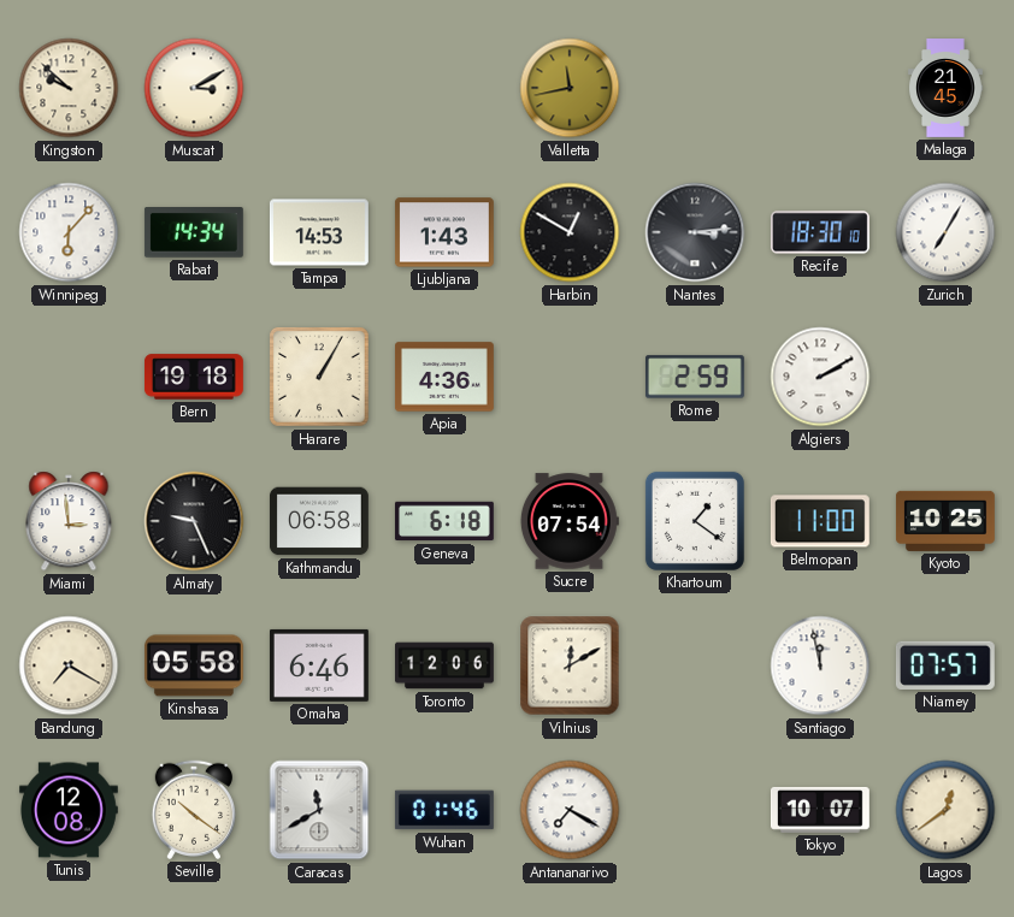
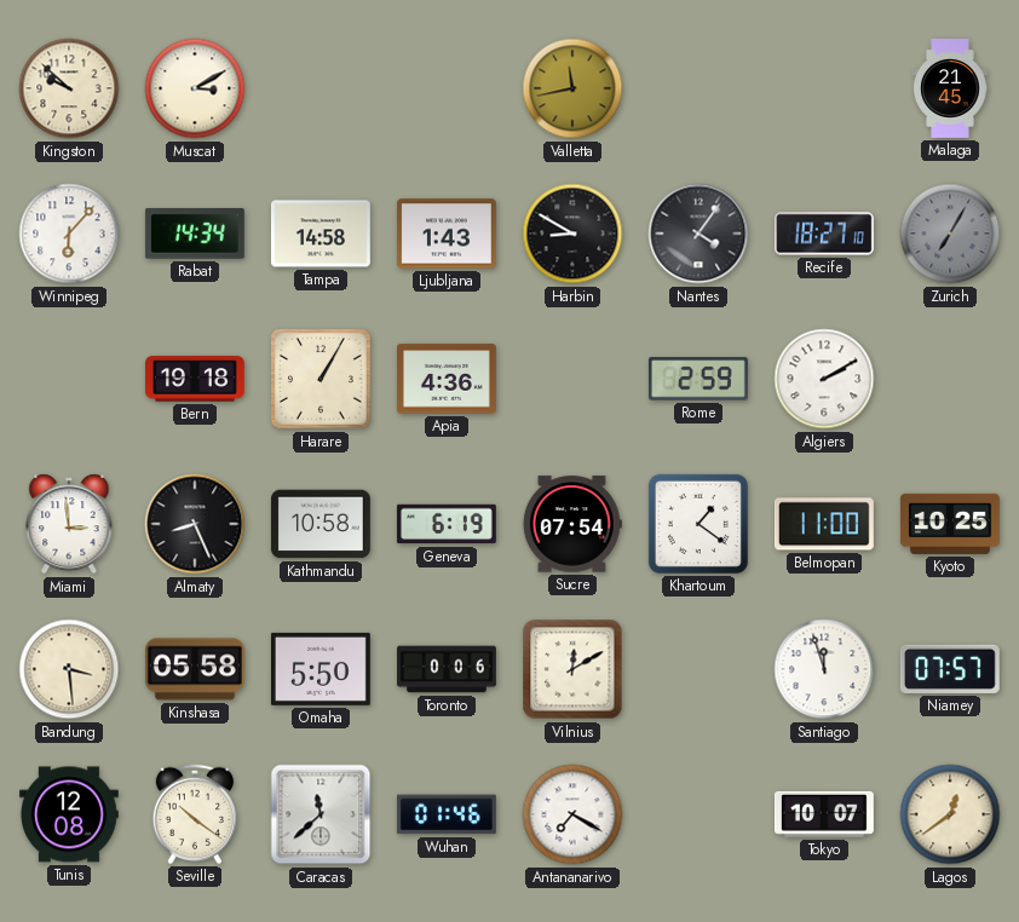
Tampa: 14:53 -> 14:58 (321, 234)
Harbin: 12:50 -> 8:50 (572, 234)
Nantes: 3:14 -> 4:06 (698, 234)
Recife: 18:30 -> 18:27 (824, 234)
Zurich dial: white -> grey (950, 234)
Almaty: 9:26 -> 8:26 (195, 524)
Kathmandu: 06:58 -> 10:58 (321, 524)
Geneva: 6:18 -> 6:19 (447, 524)
Bandung: 7:20 -> 3:29 (69, 669)
Omaha: 6:46 -> 5:50 (321, 669)
Toronto: 12:06 -> 0:06 (448, 669)
Santiago: 11:58 -> 11:57 (824, 669)
Caracas: 11:40 -> 11:38 (321, 814)
